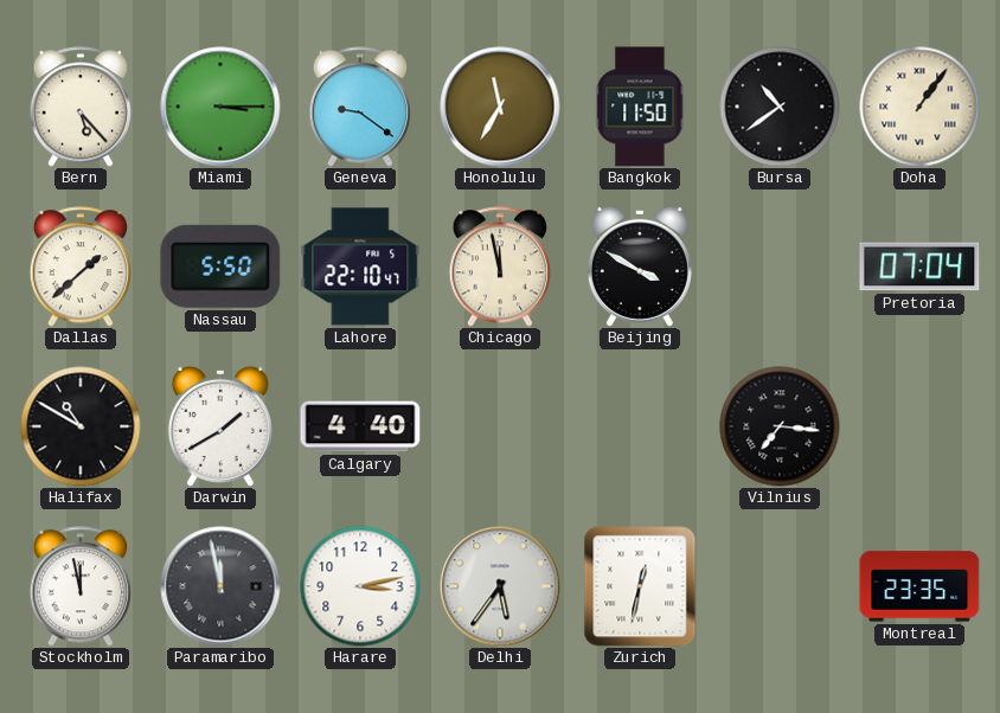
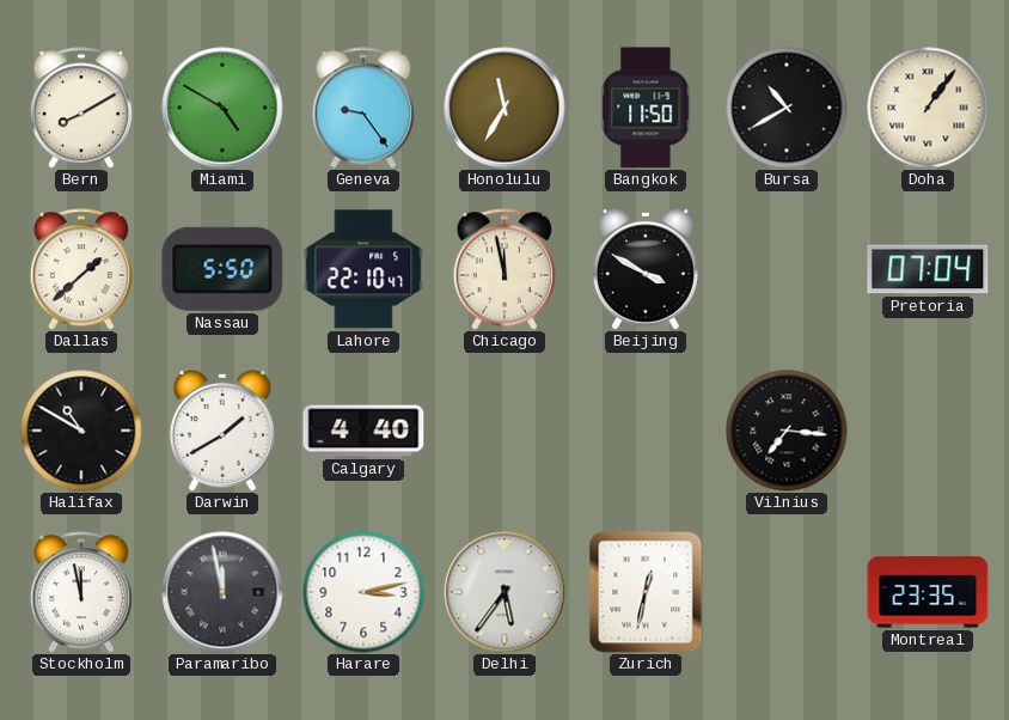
Bern: 5:23 -> 8:10 (80, 108)
Miami: 3:15 -> 4:50 (222, 108)
Geneva: 9:21 -> 9:24 (362, 108)
Bursa: 10:39 -> 10:40 (787, 108)
